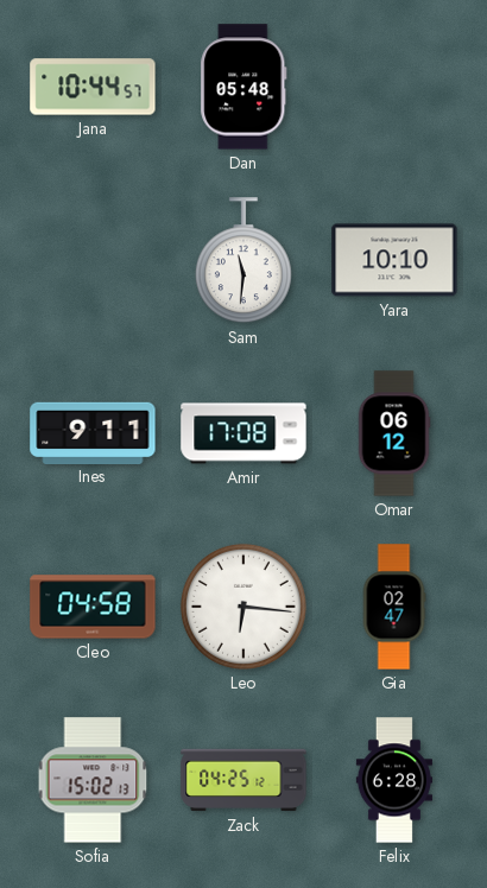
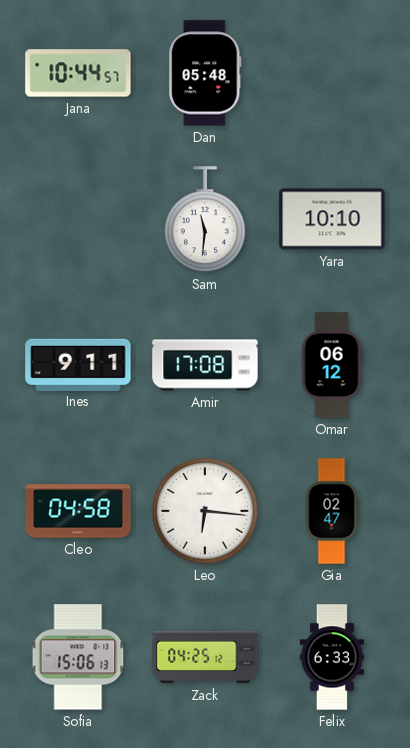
Sofia: 15:02 -> 15:06 (78, 657)
Felix: 6:28 -> 6:33 (332, 657)
